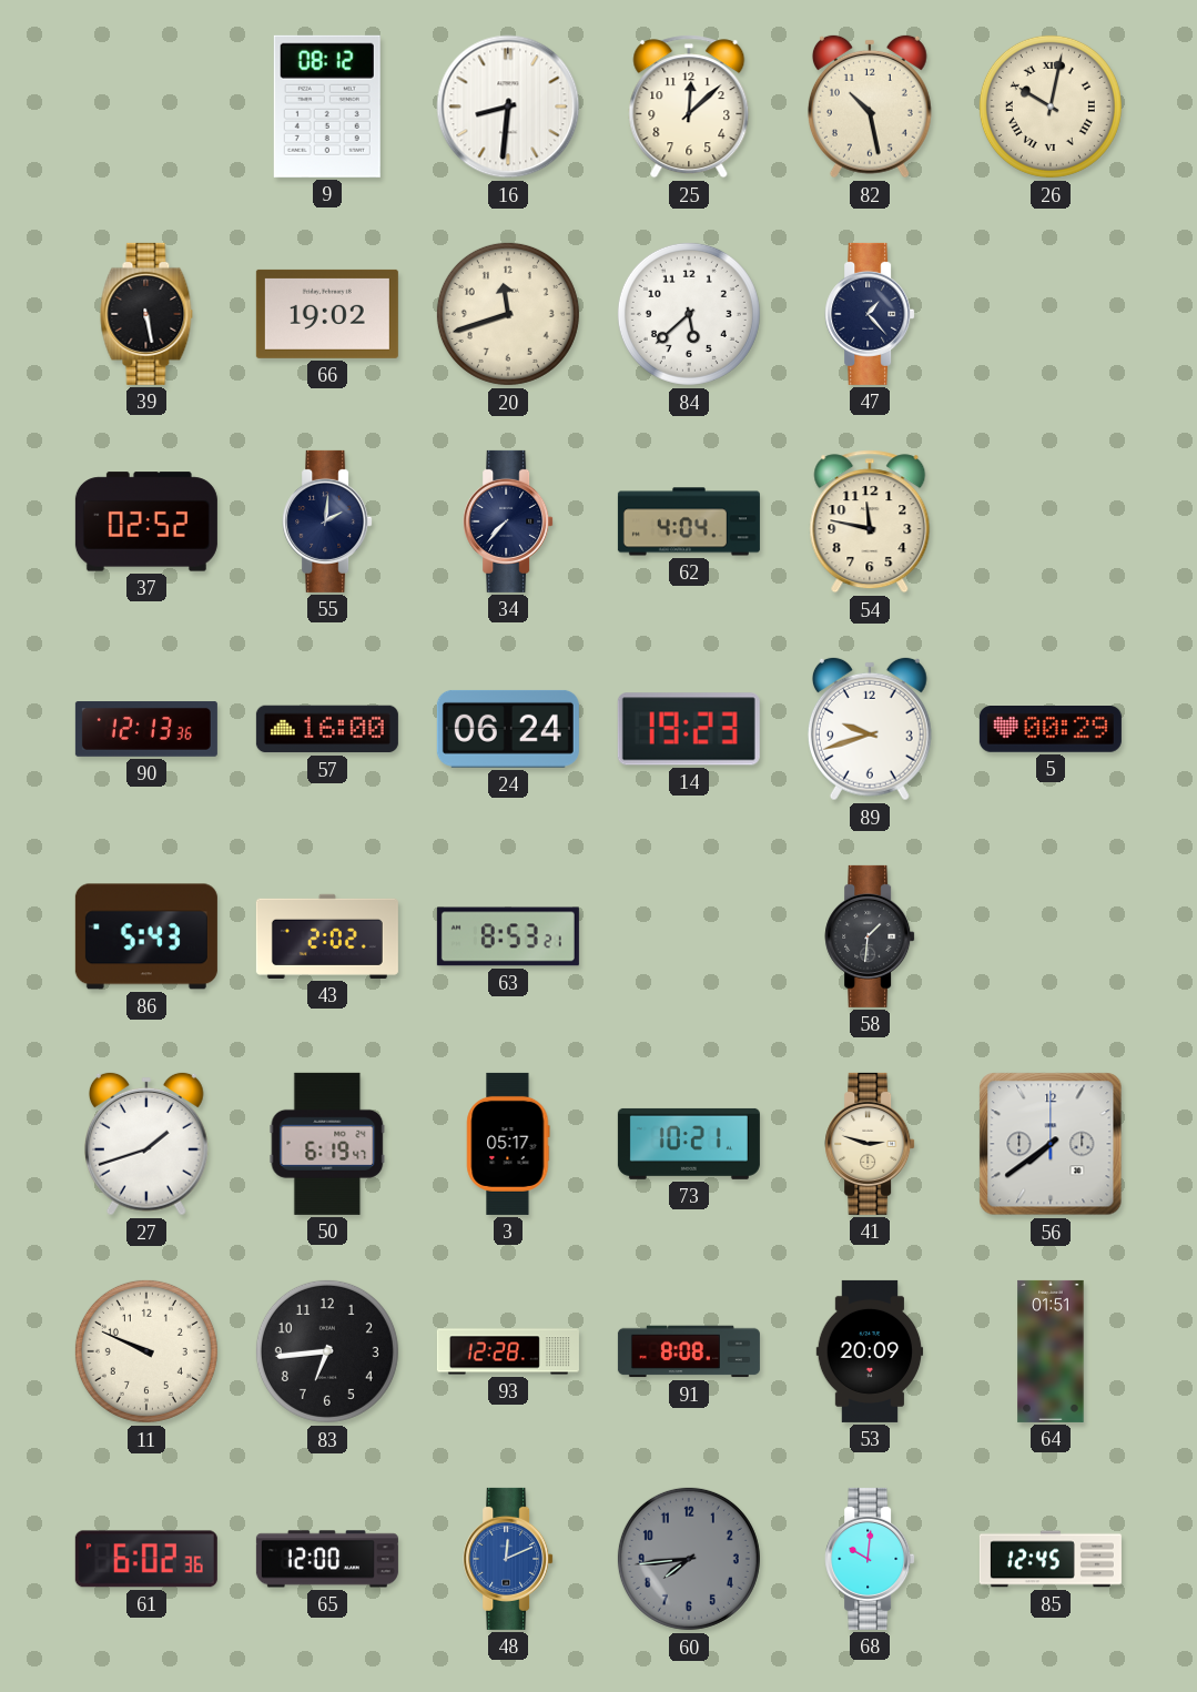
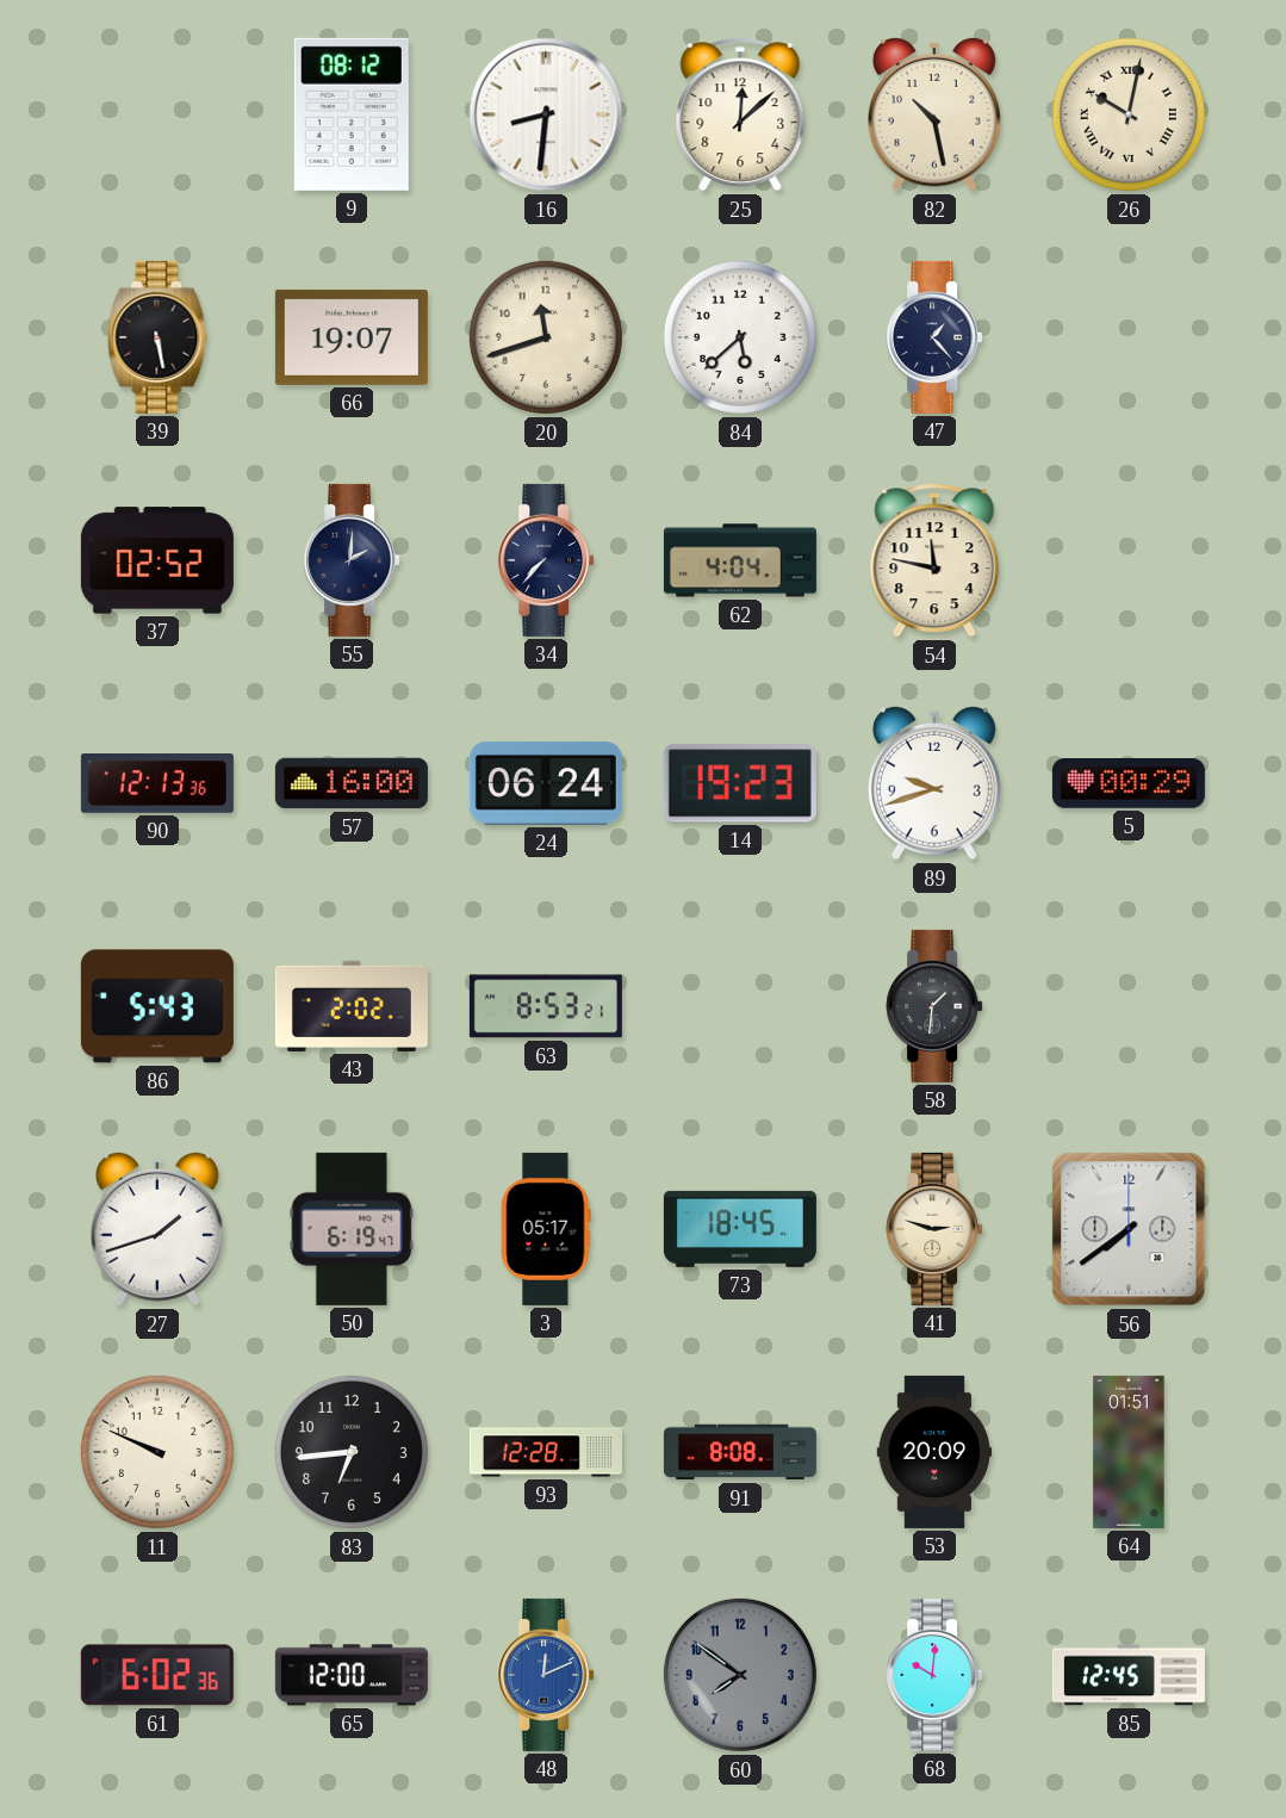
66: 19:02 -> 19:07 (352, 337)
73: 10:21 -> 18:45 (740, 1229)
60: 7:44 -> 7:51 (740, 1675)
